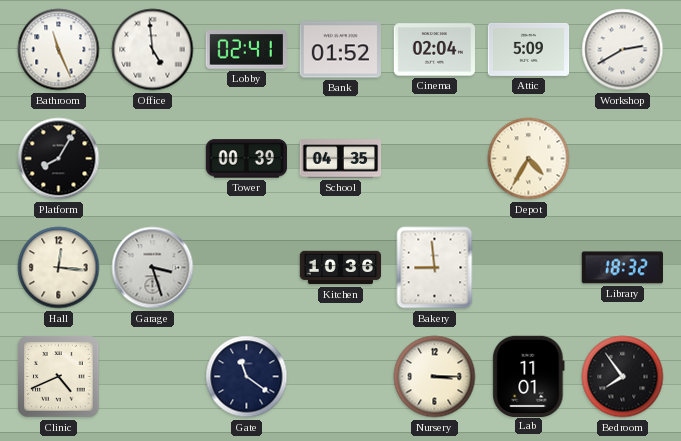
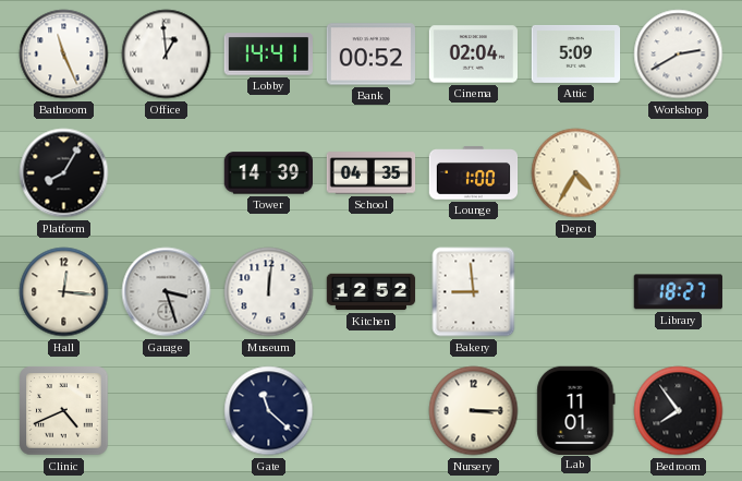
Office: 4:59 -> 12:59 (167, 55)
Lobby: 02:41 -> 14:41 (268, 55)
Bank: 01:52 -> 00:52 (370, 55)
Tower: 00:39 -> 14:39 (268, 173)
Lounge: none -> 1:00 (474, 173)
Museum: none -> 12:01 (269, 292)
Kitchen: 10:36 -> 12:52 (372, 292)
Library: 18:32 -> 18:27 (678, 292)
Gate: 11:21 -> 11:22 (269, 411)
